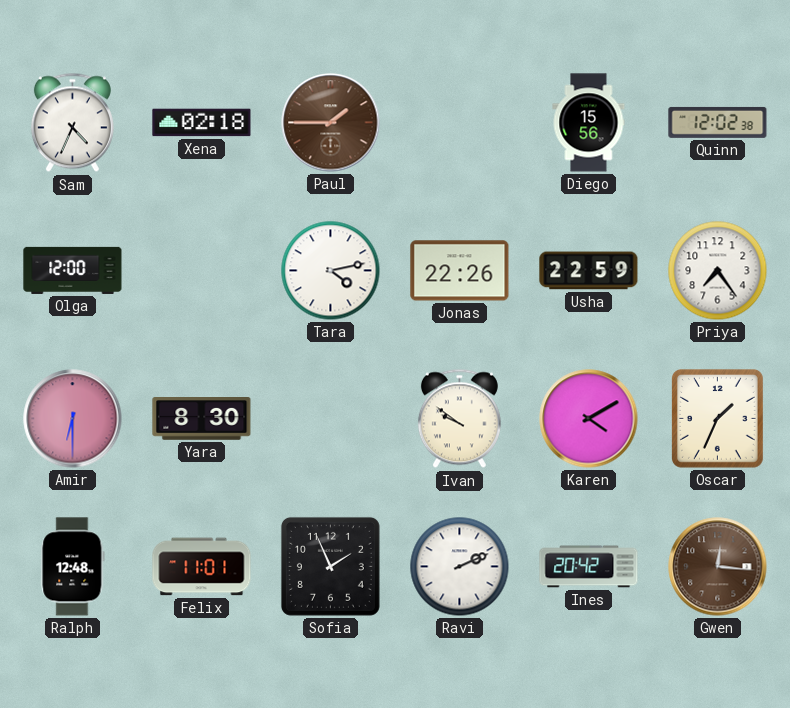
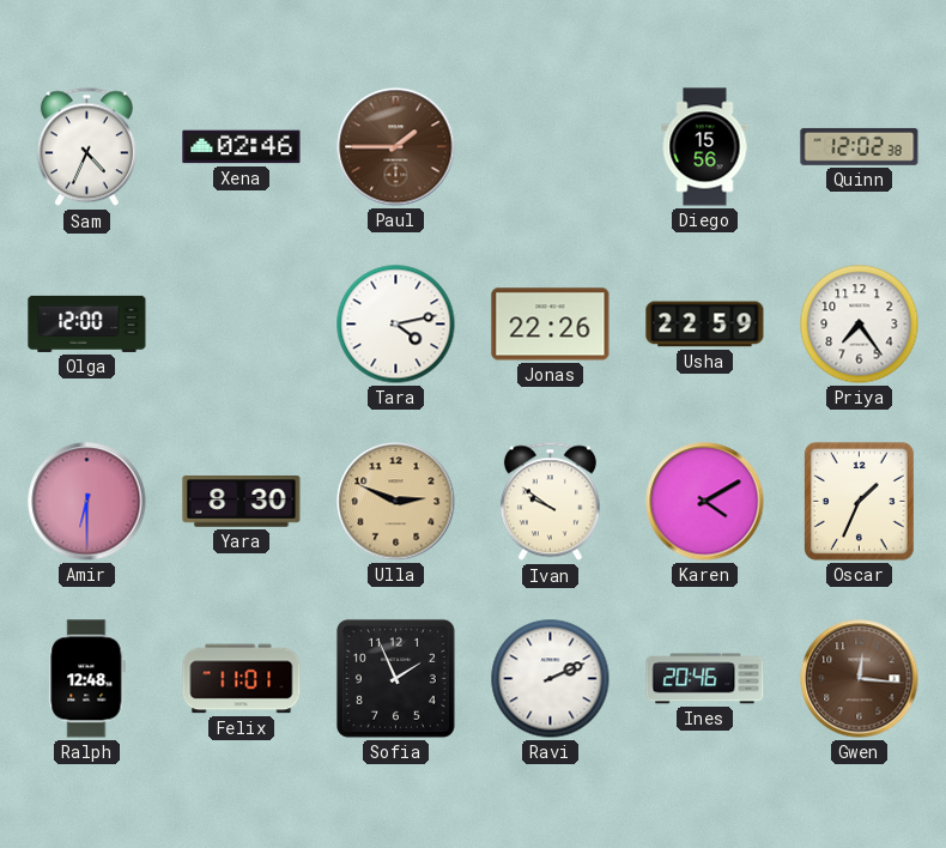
Xena: 02:18 -> 02:46 (242, 147)
Ulla: none -> 2:49 (396, 502)
Ines: 20:42 -> 20:46 (705, 679)
